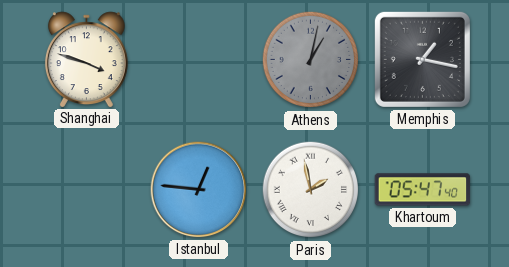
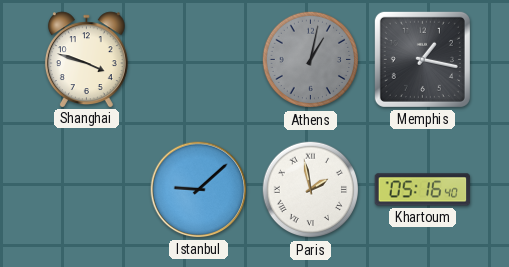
Istanbul: 12:46 -> 9:08 (199, 190)
Khartoum: 05:47 -> 05:16 (423, 190)
